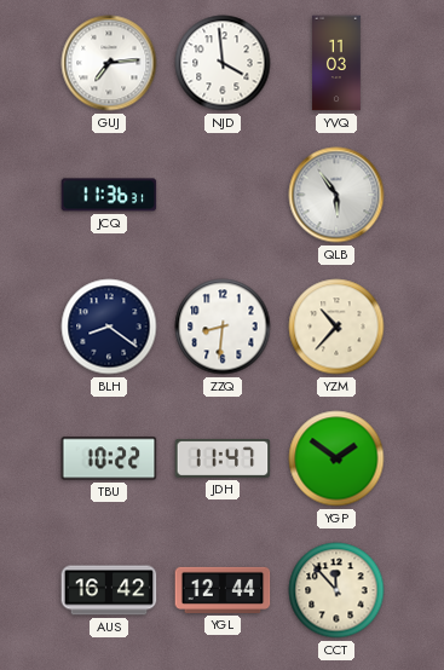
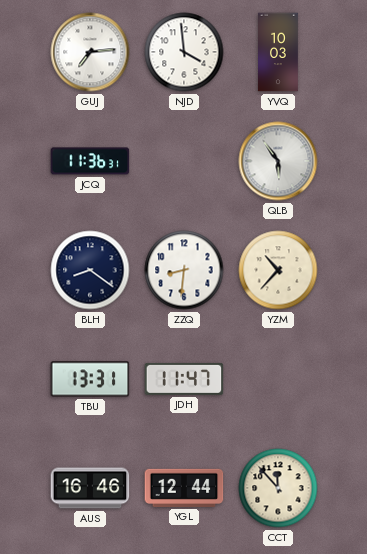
YVQ: 11:03 -> 10:03 (278, 52)
TBU: 10:22 -> 13:31 (90, 379)
YGP: 1:51 -> none (336, 458)
AUS: 16:42 -> 16:46 (90, 488)
